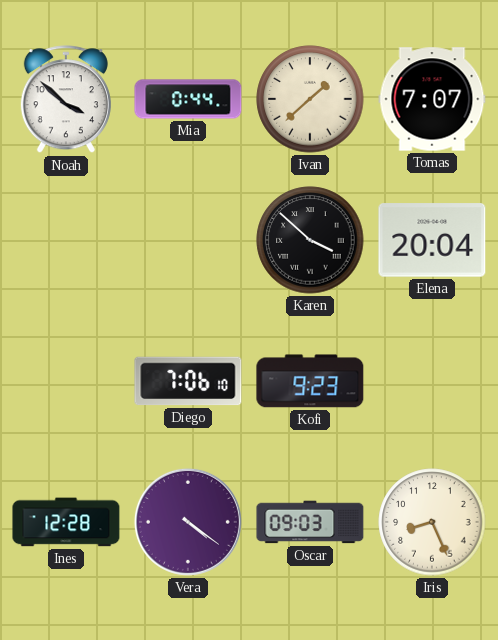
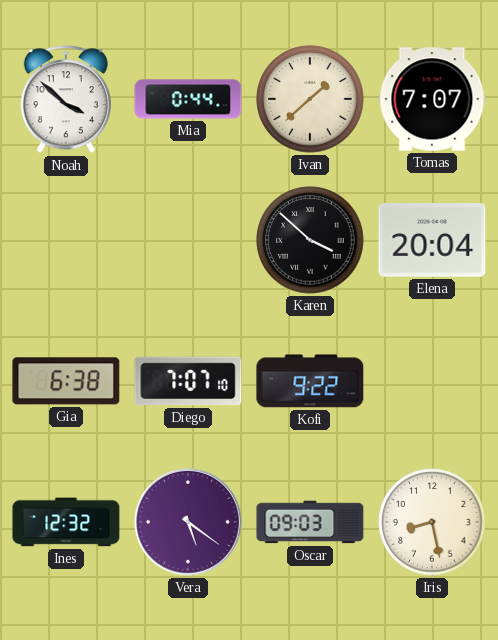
Gia: none -> 6:38 (66, 381)
Diego: 7:06 -> 7:07 (188, 381)
Kofi: 9:23 -> 9:22 (310, 381)
Ines: 12:28 -> 12:32 (66, 522)
Vera: 4:21 -> 5:21 (188, 522)
Iris: 8:26 -> 8:28 (432, 522)
